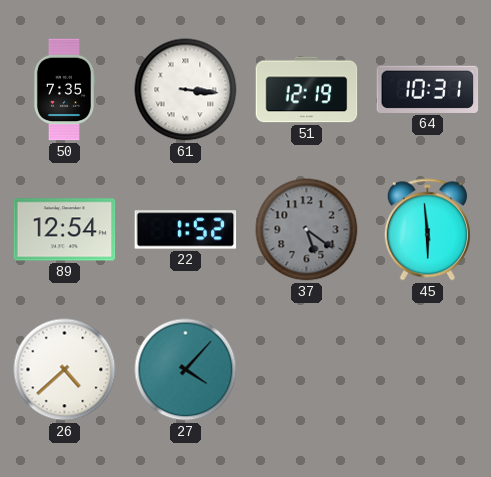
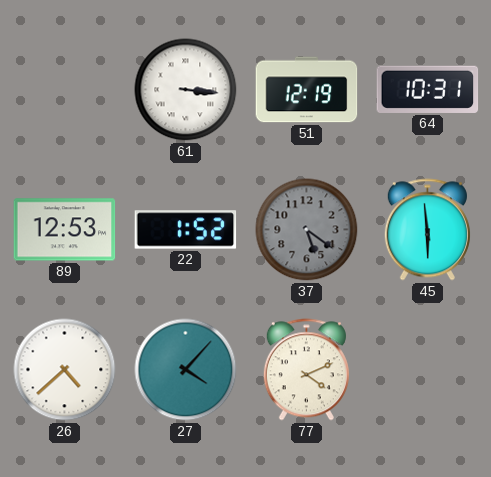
50: 7:35 -> none (63, 90)
89: 12:54 -> 12:53 (65, 230)
77: none -> 4:11 (306, 370)
